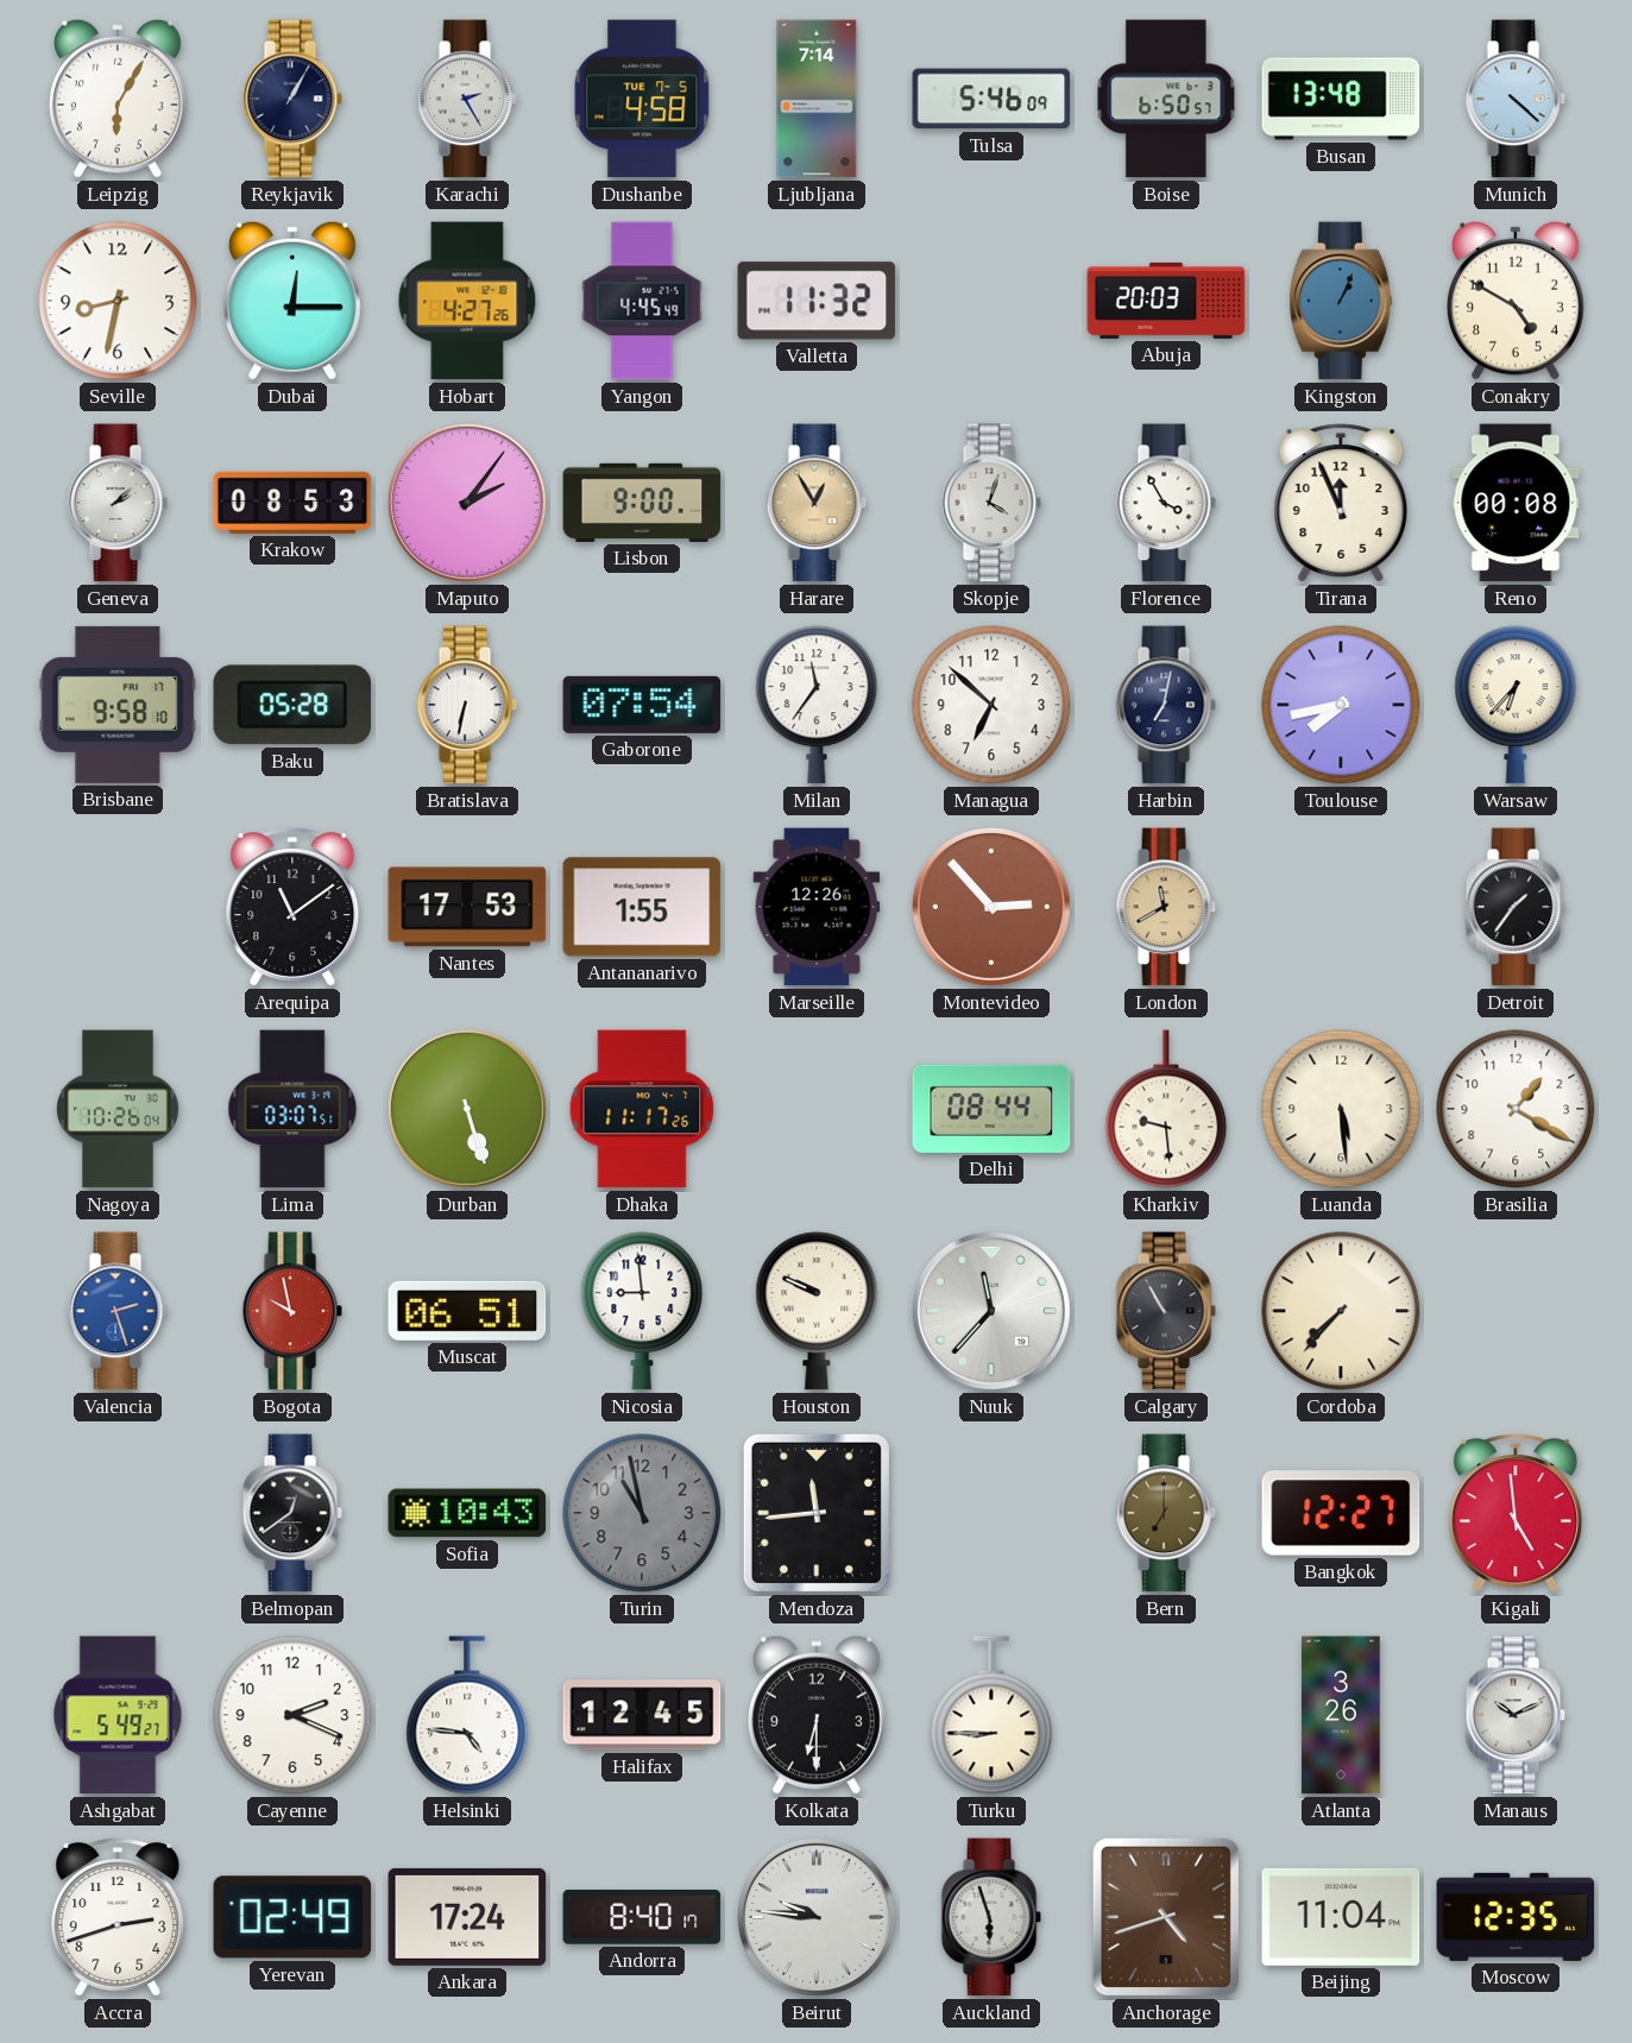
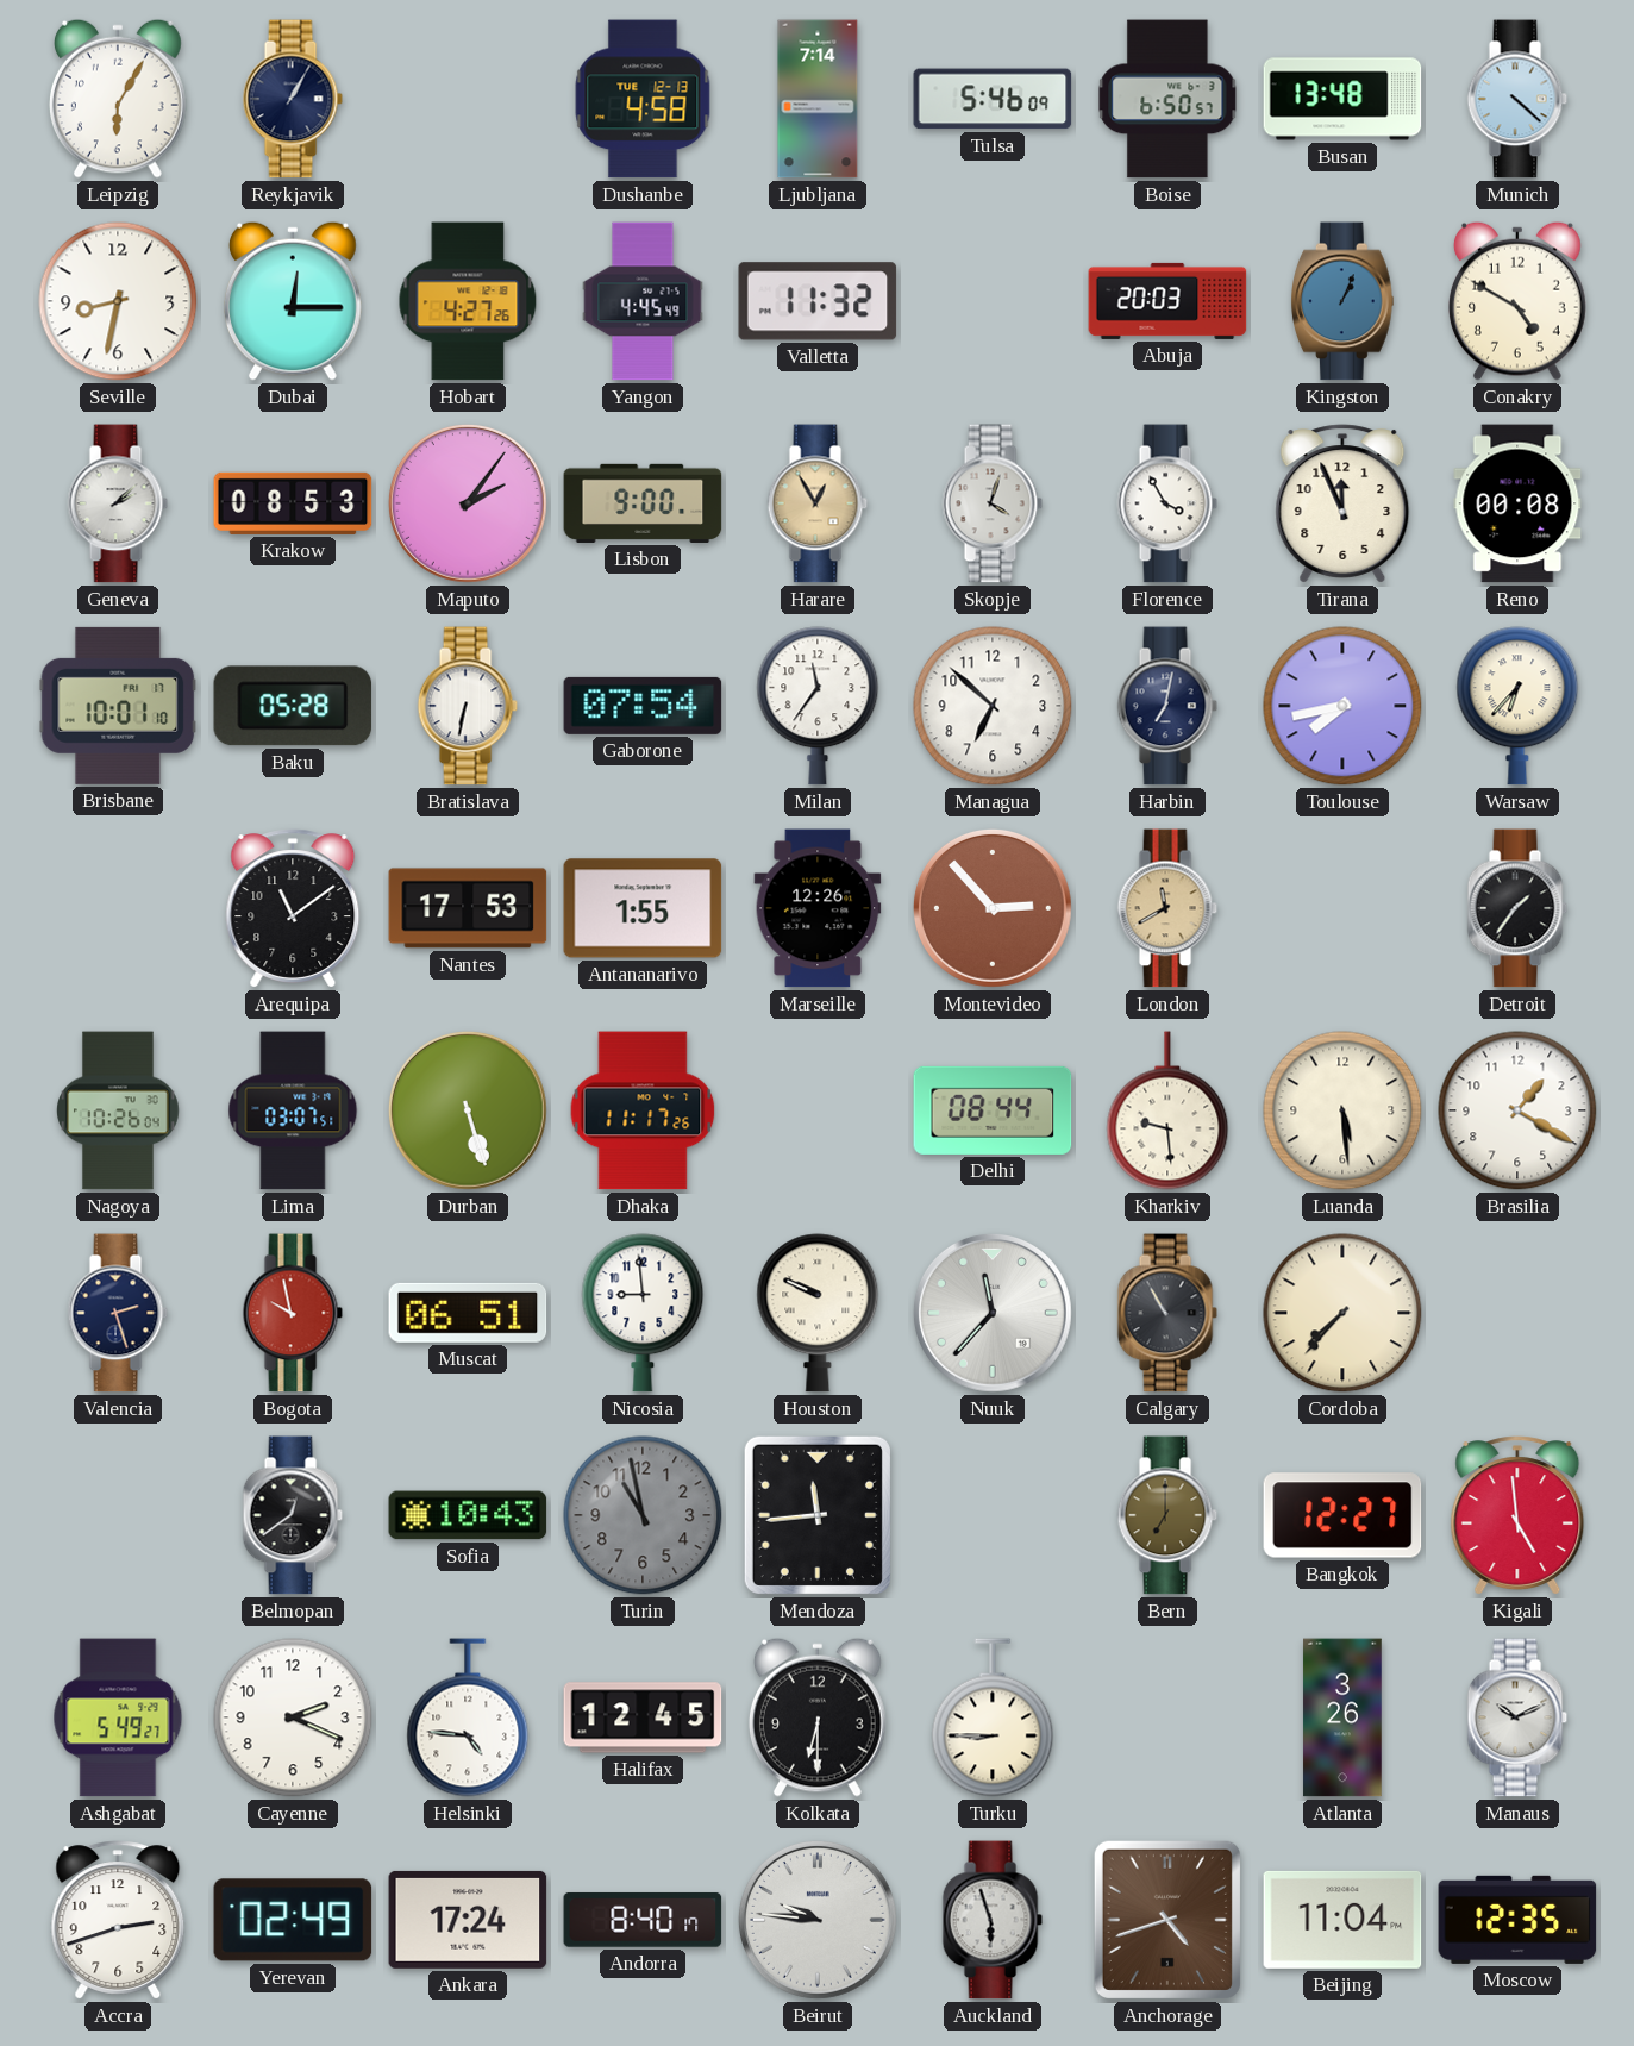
Karachi: 2:25 -> none (467, 99)
Dushanbe date: TUE 7-5 -> TUE 12-13 (643, 99)
Brisbane: 9:58 -> 10:01 (118, 706)
Valencia dial: blue -> navy (118, 1313)
